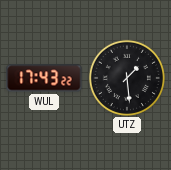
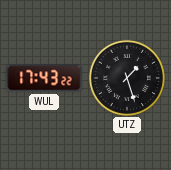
UTZ: 1:29 -> 1:27 (127, 78)
